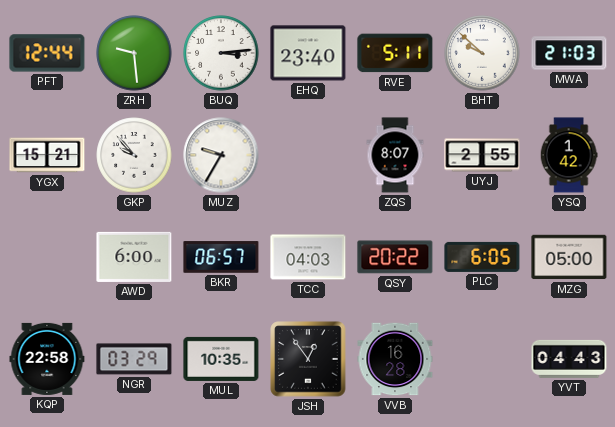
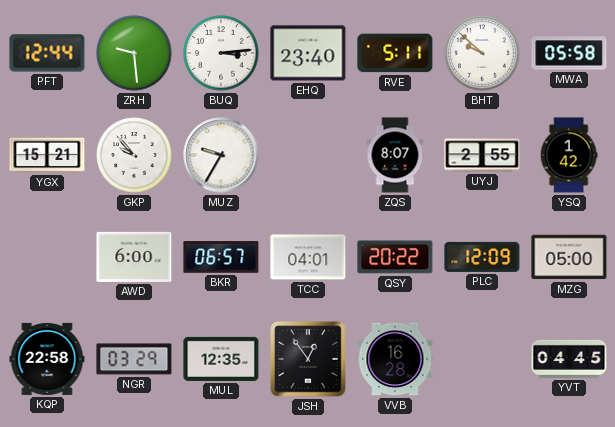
MWA: 21:03 -> 05:58 (569, 53)
TCC: 04:03 -> 04:01 (308, 257)
PLC: 6:05 -> 12:09 (482, 257)
MUL: 10:35 -> 12:35 (221, 359)
YVT: 04:43 -> 04:45 (569, 359)
